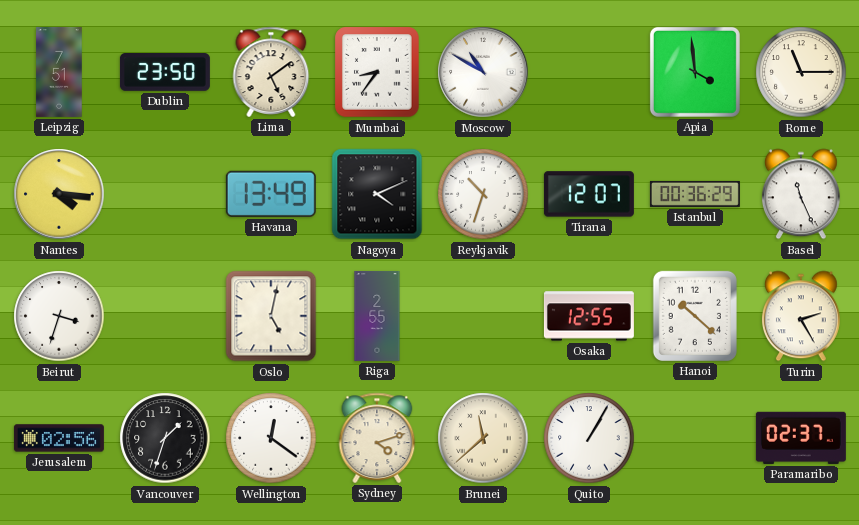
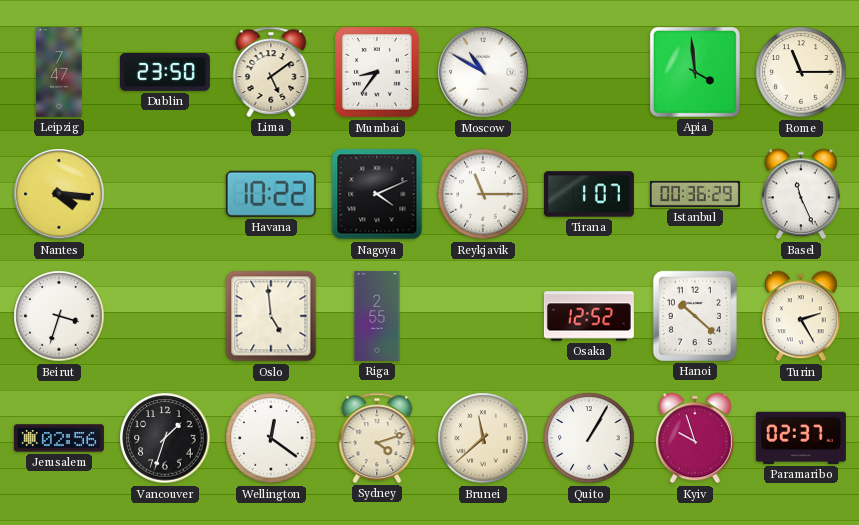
Leipzig: 7:51 -> 7:47 (59, 72)
Havana: 13:49 -> 10:22 (271, 194)
Reykjavik: 10:33 -> 11:15 (483, 194)
Tirana: 12:07 -> 1:07 (589, 194)
Oslo: 5:02 -> 4:59 (271, 316)
Osaka: 12:55 -> 12:52 (589, 316)
Kyiv: none -> 9:57 (695, 438)
